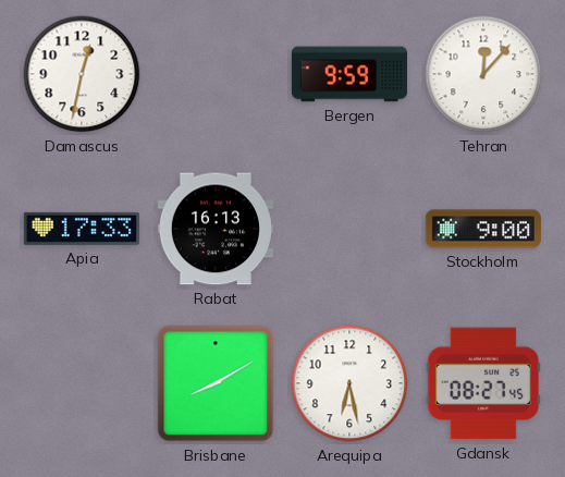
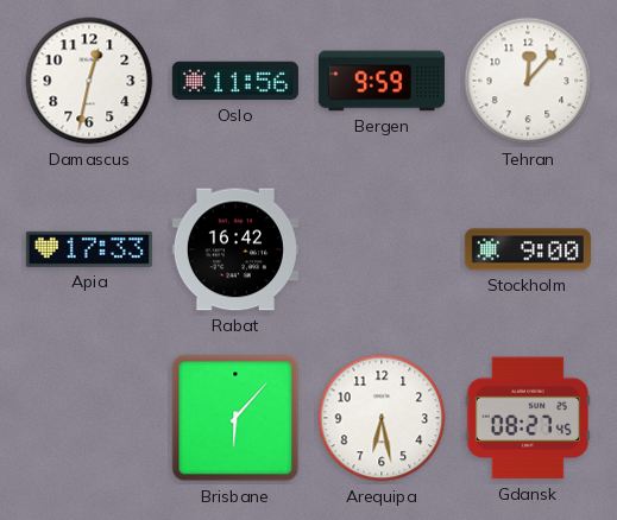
Oslo: none -> 11:56 (235, 81)
Rabat: 16:13 -> 16:42 (235, 249)
Brisbane: 8:10 -> 6:07 (235, 418)
